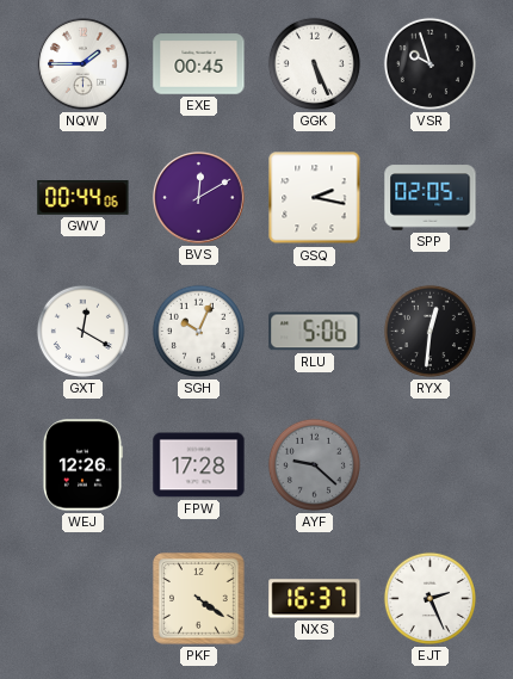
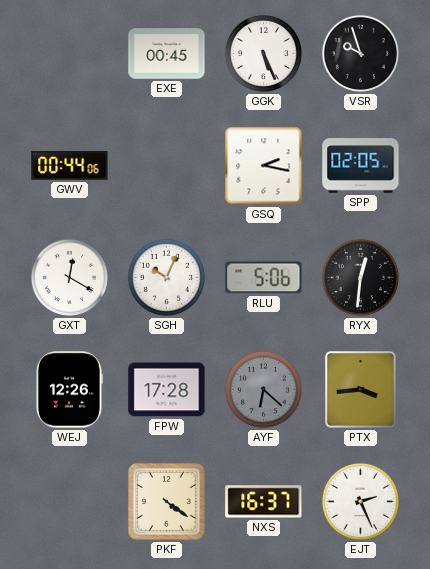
NQW: 1:45 -> none (84, 64)
BVS: 12:10 -> none (199, 198)
AYF: 9:22 -> 6:22 (263, 389)
PTX: none -> 3:44 (361, 390)
